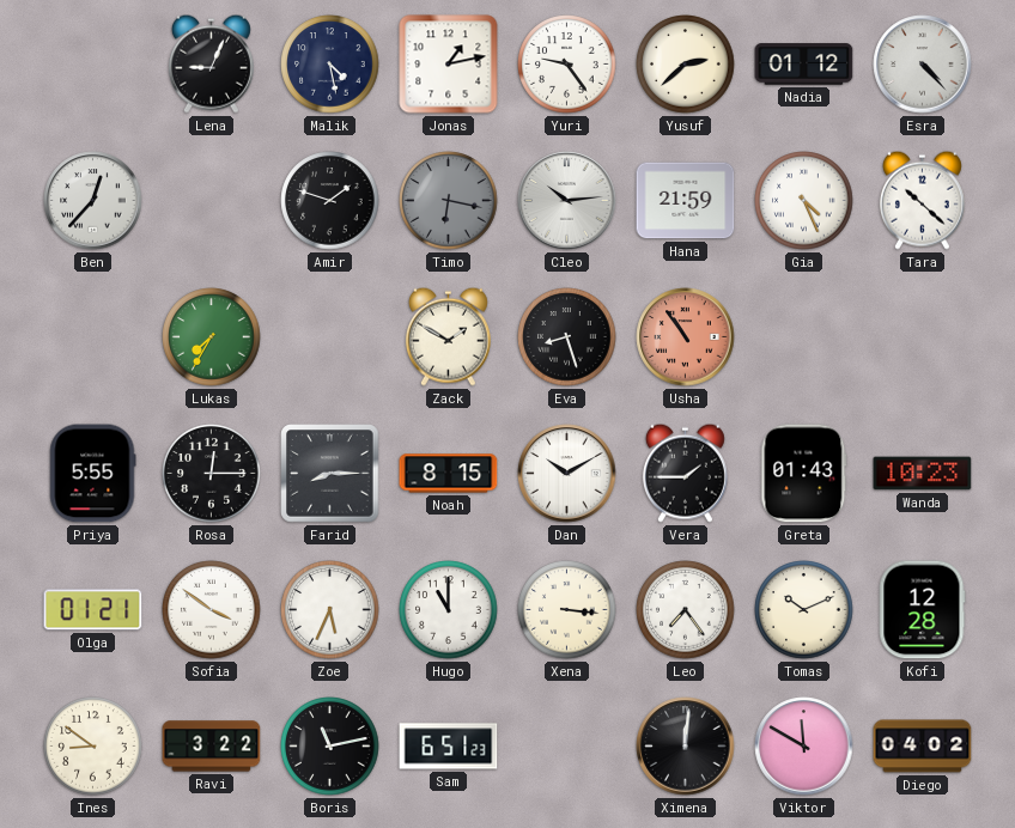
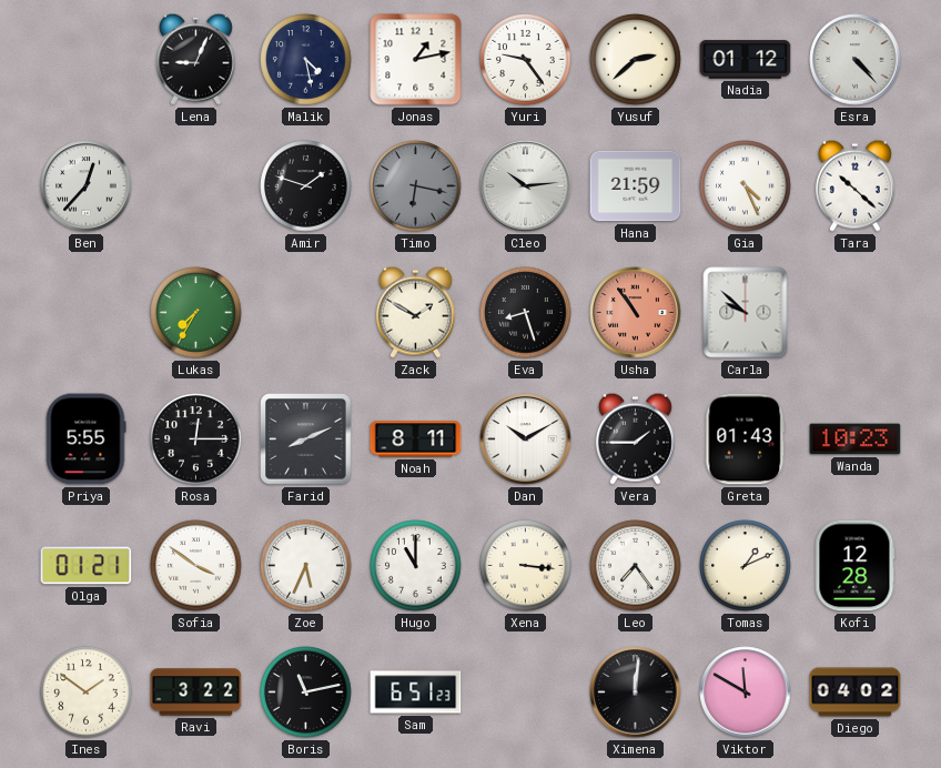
Carla: none -> 9:52 (746, 313)
Farid: 8:15 -> 8:11 (306, 439)
Noah: 8:15 -> 8:11 (416, 439)
Tomas: 10:11 -> 1:11 (746, 566)
Ines: 8:51 -> 1:51 (87, 693)
